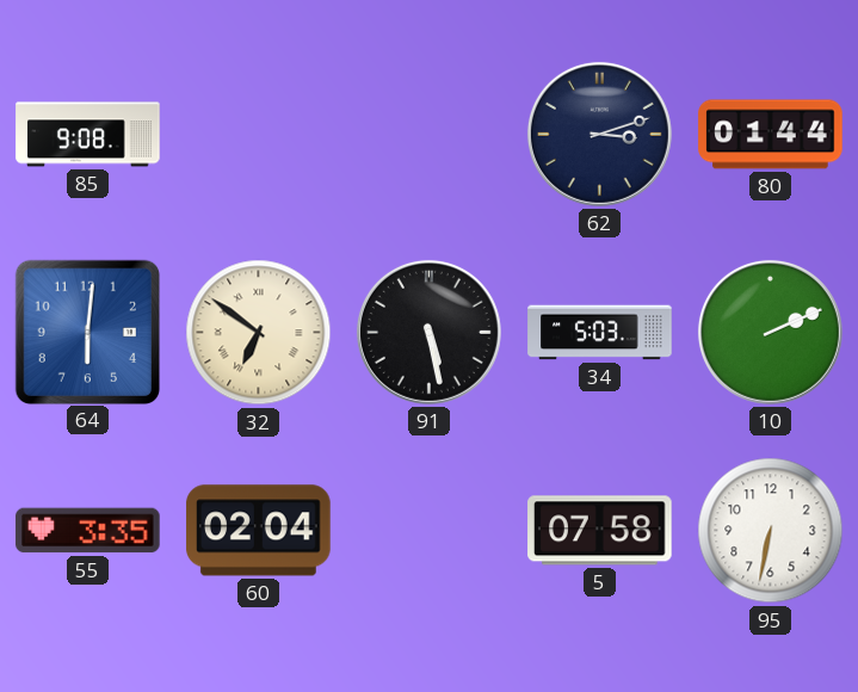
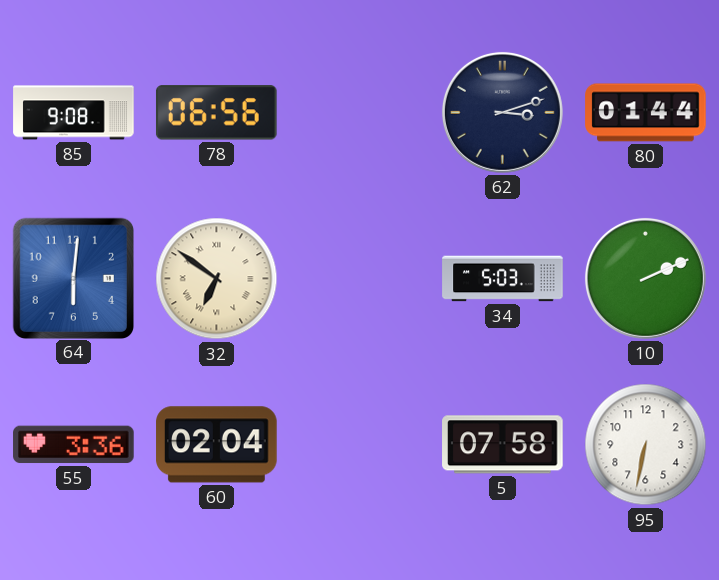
78: none -> 06:56 (217, 113)
91: 5:28 -> none (428, 332)
55: 3:35 -> 3:36 (74, 445)
